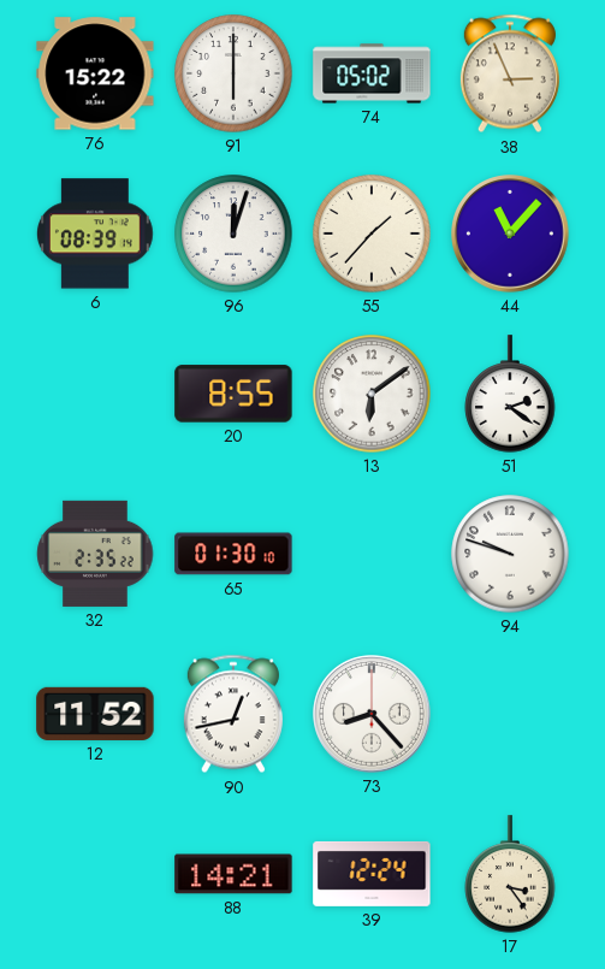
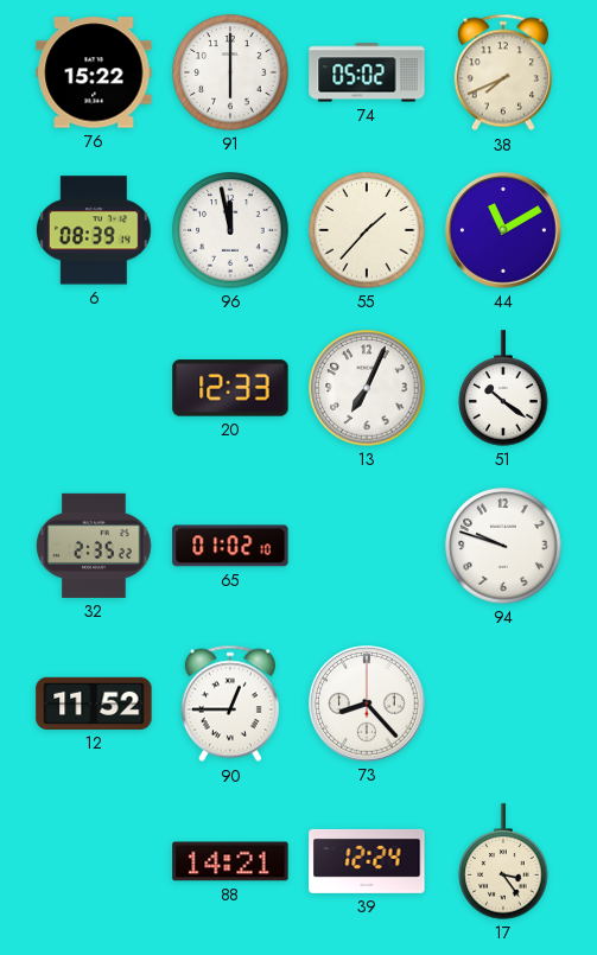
38: 2:56 -> 7:41 (503, 72)
96: 12:03 -> 11:58 (230, 230)
44: 11:07 -> 11:10 (503, 230)
20: 8:55 -> 12:33 (230, 388)
13: 6:09 -> 7:04 (367, 388)
51: 2:21 -> 10:21 (503, 388)
65: 01:30 -> 01:02 (230, 546)
90: 12:43 -> 12:45 (230, 703)
